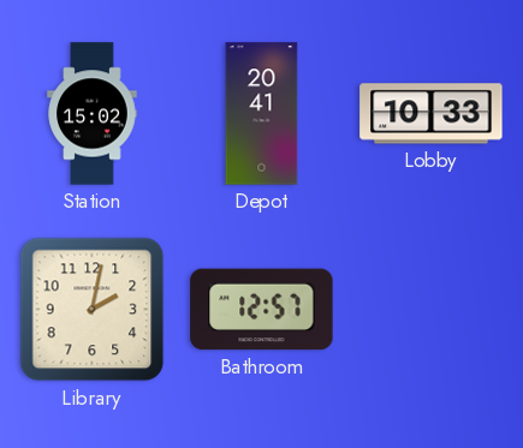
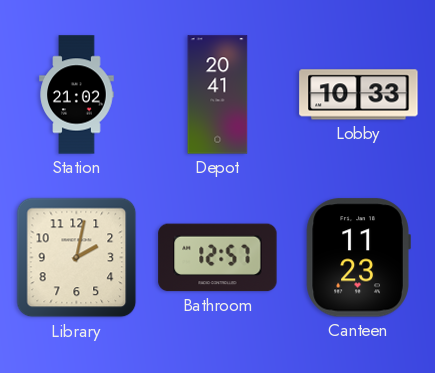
Station: 15:02 -> 21:02 (77, 95)
Canteen: none -> 11:23 (358, 258)
